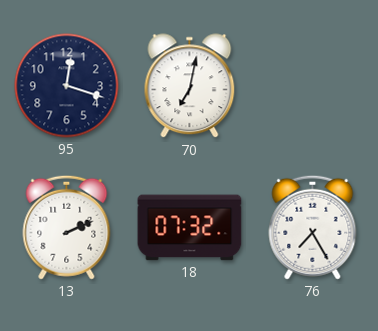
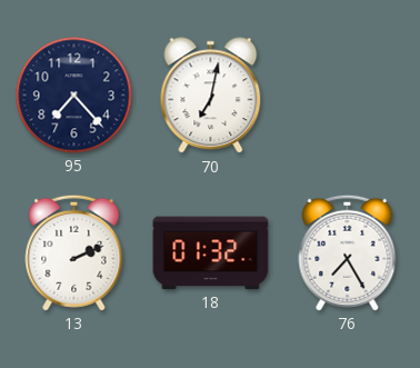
95: 12:18 -> 7:23 (74, 96)
18: 07:32 -> 01:32 (211, 253)
